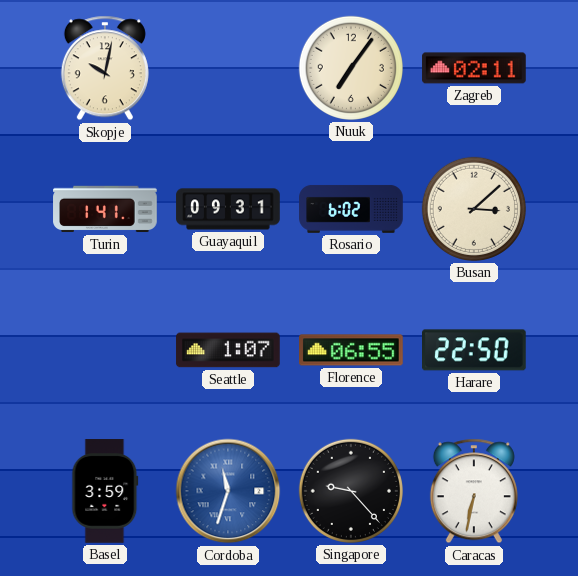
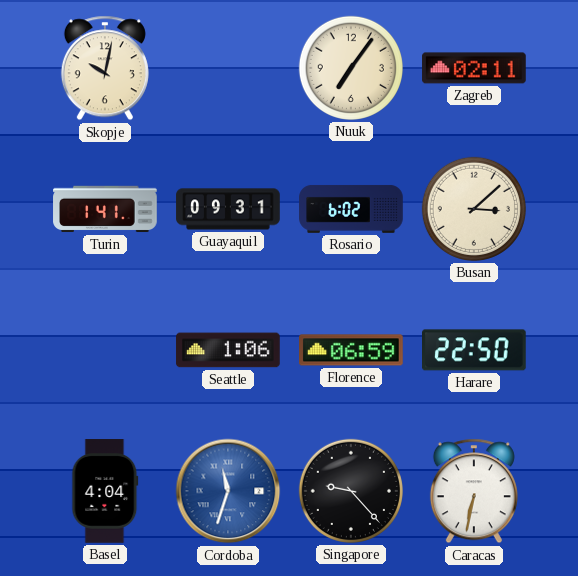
Seattle: 1:07 -> 1:06 (228, 350)
Florence: 06:55 -> 06:59 (352, 350)
Basel: 3:59 -> 4:04 (105, 491)
